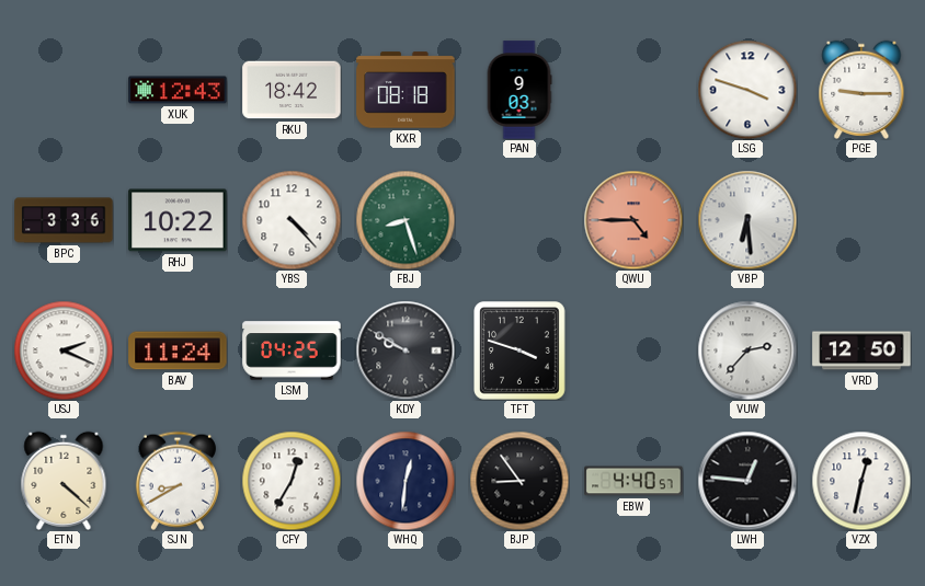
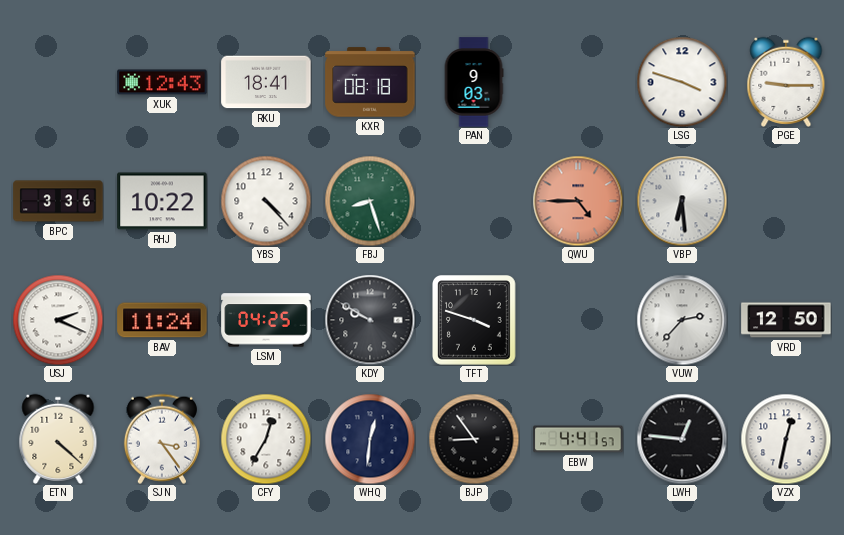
RKU: 18:42 -> 18:41 (266, 82)
SJN: 8:40 -> 3:24 (162, 439)
EBW: 4:40 -> 4:41 (578, 439)
